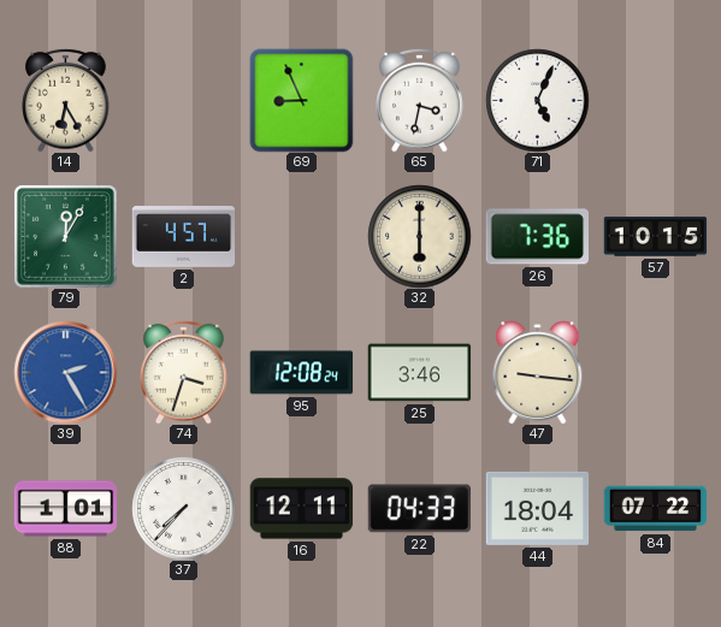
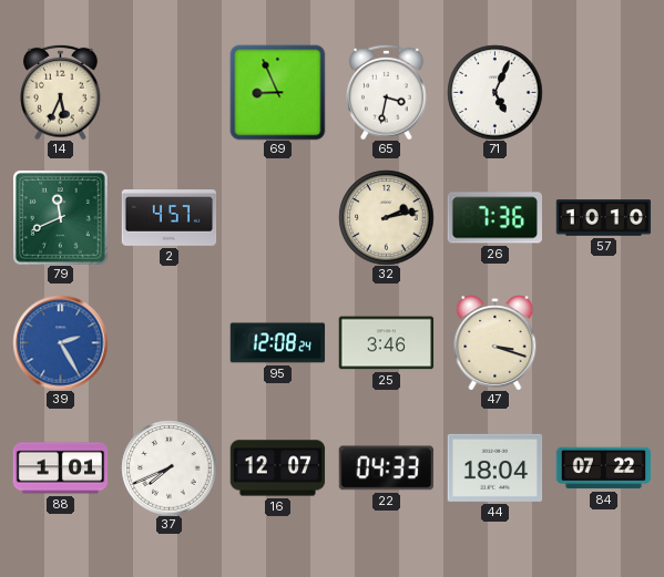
14: 6:25 -> 5:34 (61, 92)
79: 12:05 -> 11:41 (61, 218)
32: 6:00 -> 2:13 (386, 217)
57: 10:15 -> 10:10 (603, 218)
74: 3:33 -> none (184, 372)
47: 9:16 -> 3:18 (496, 342)
37: 7:37 -> 7:41 (168, 467)
16: 12:11 -> 12:07 (277, 468)
